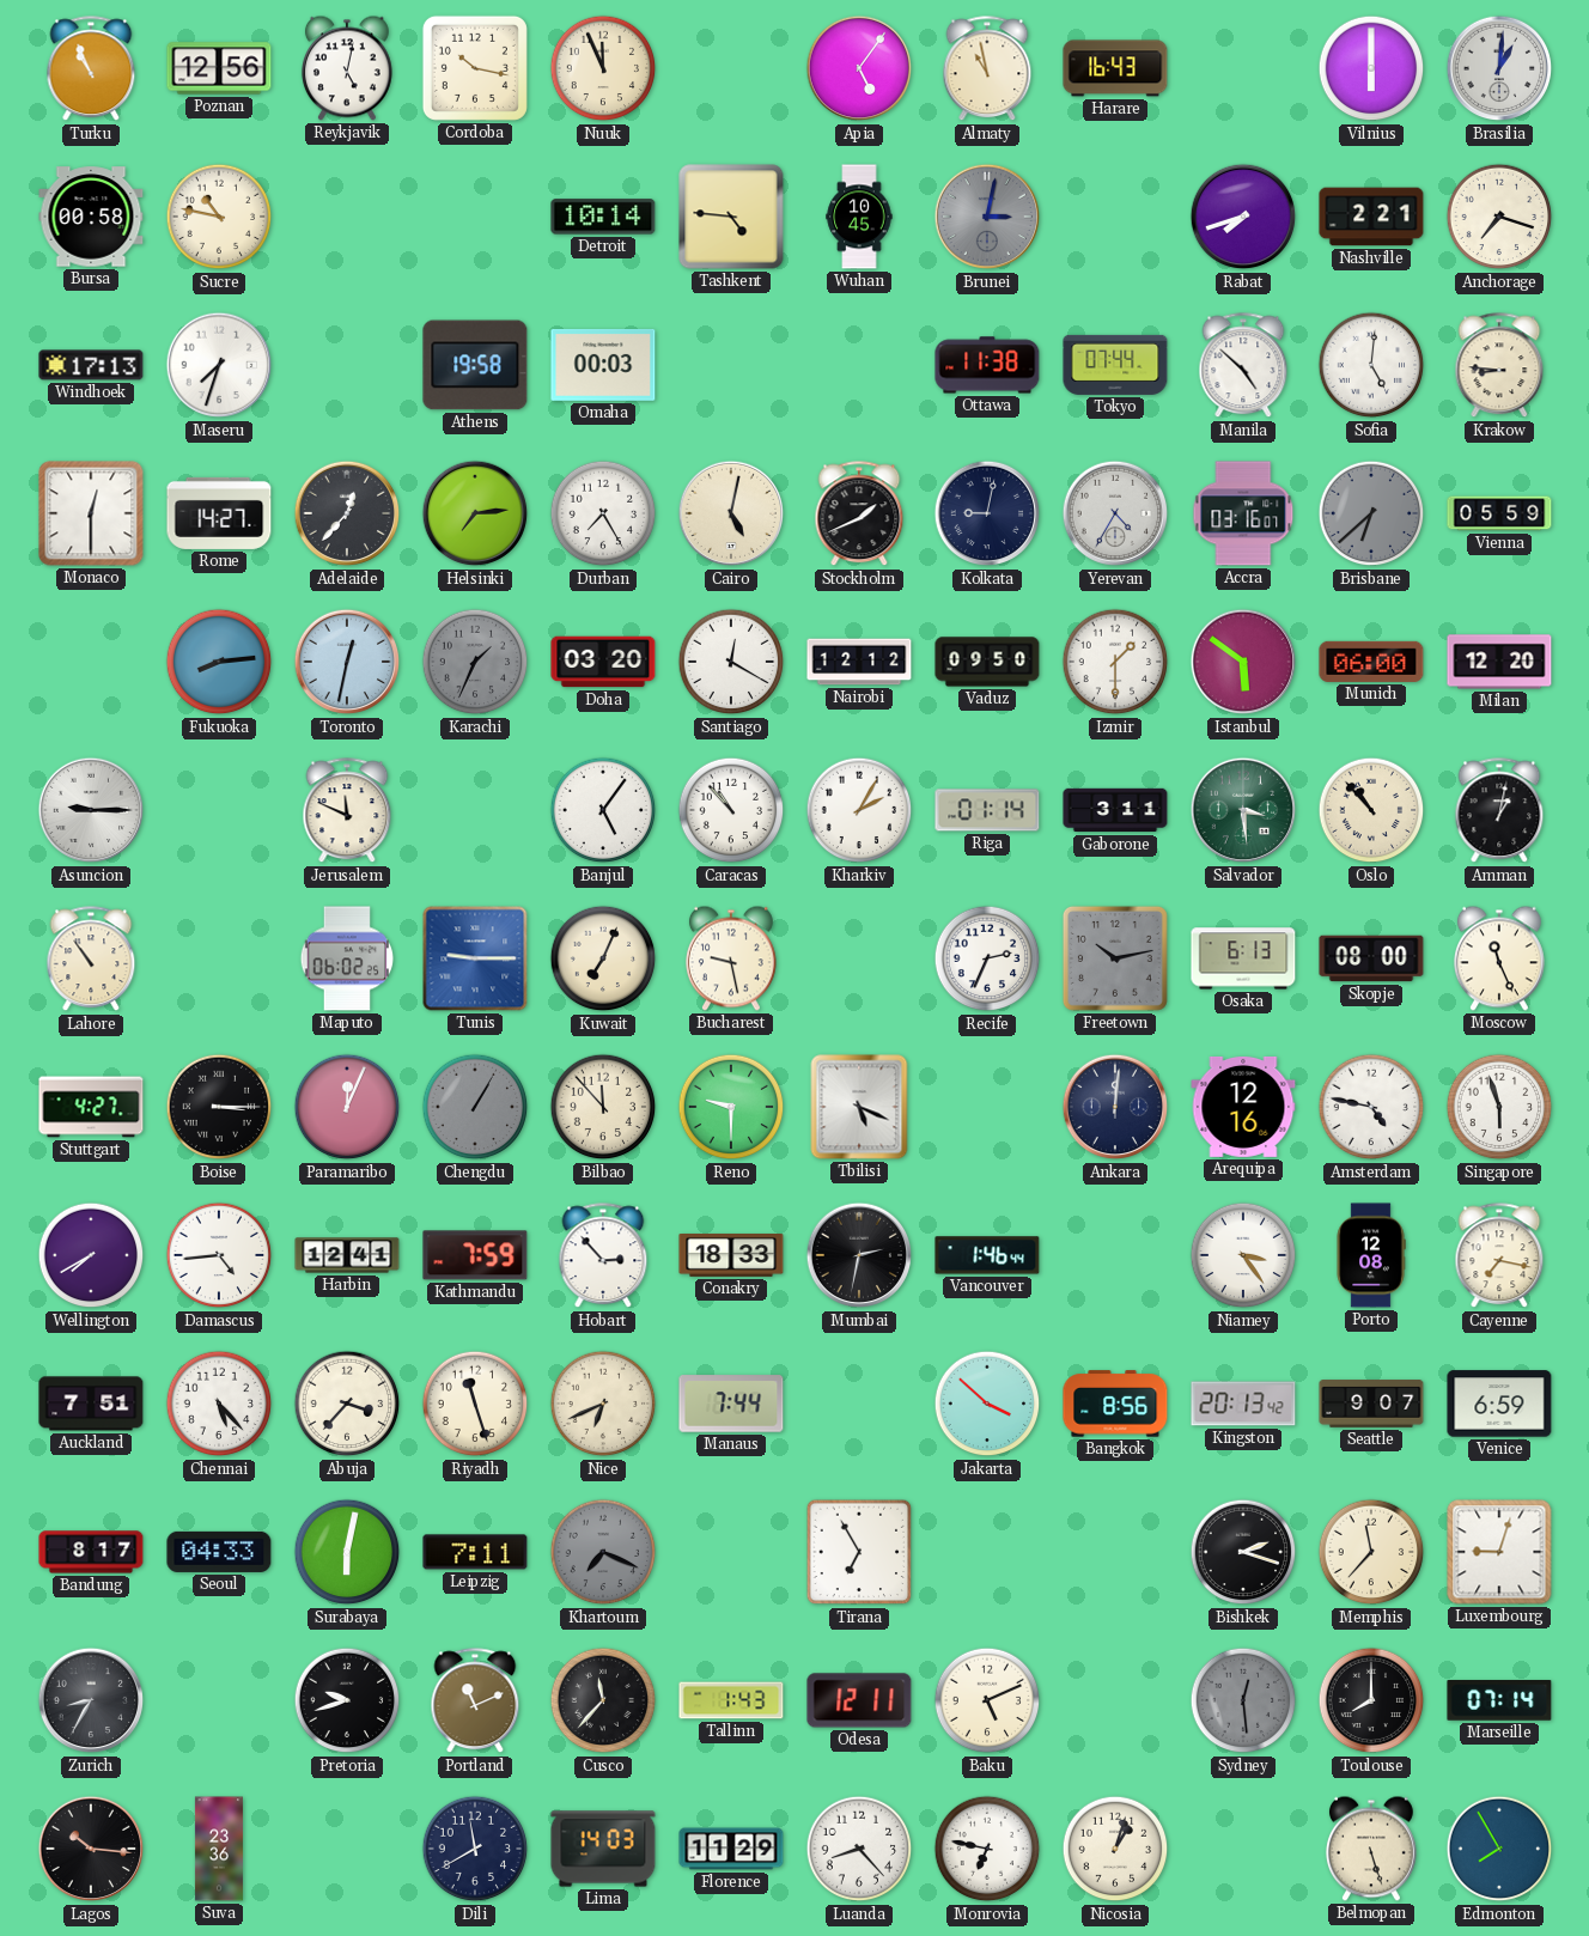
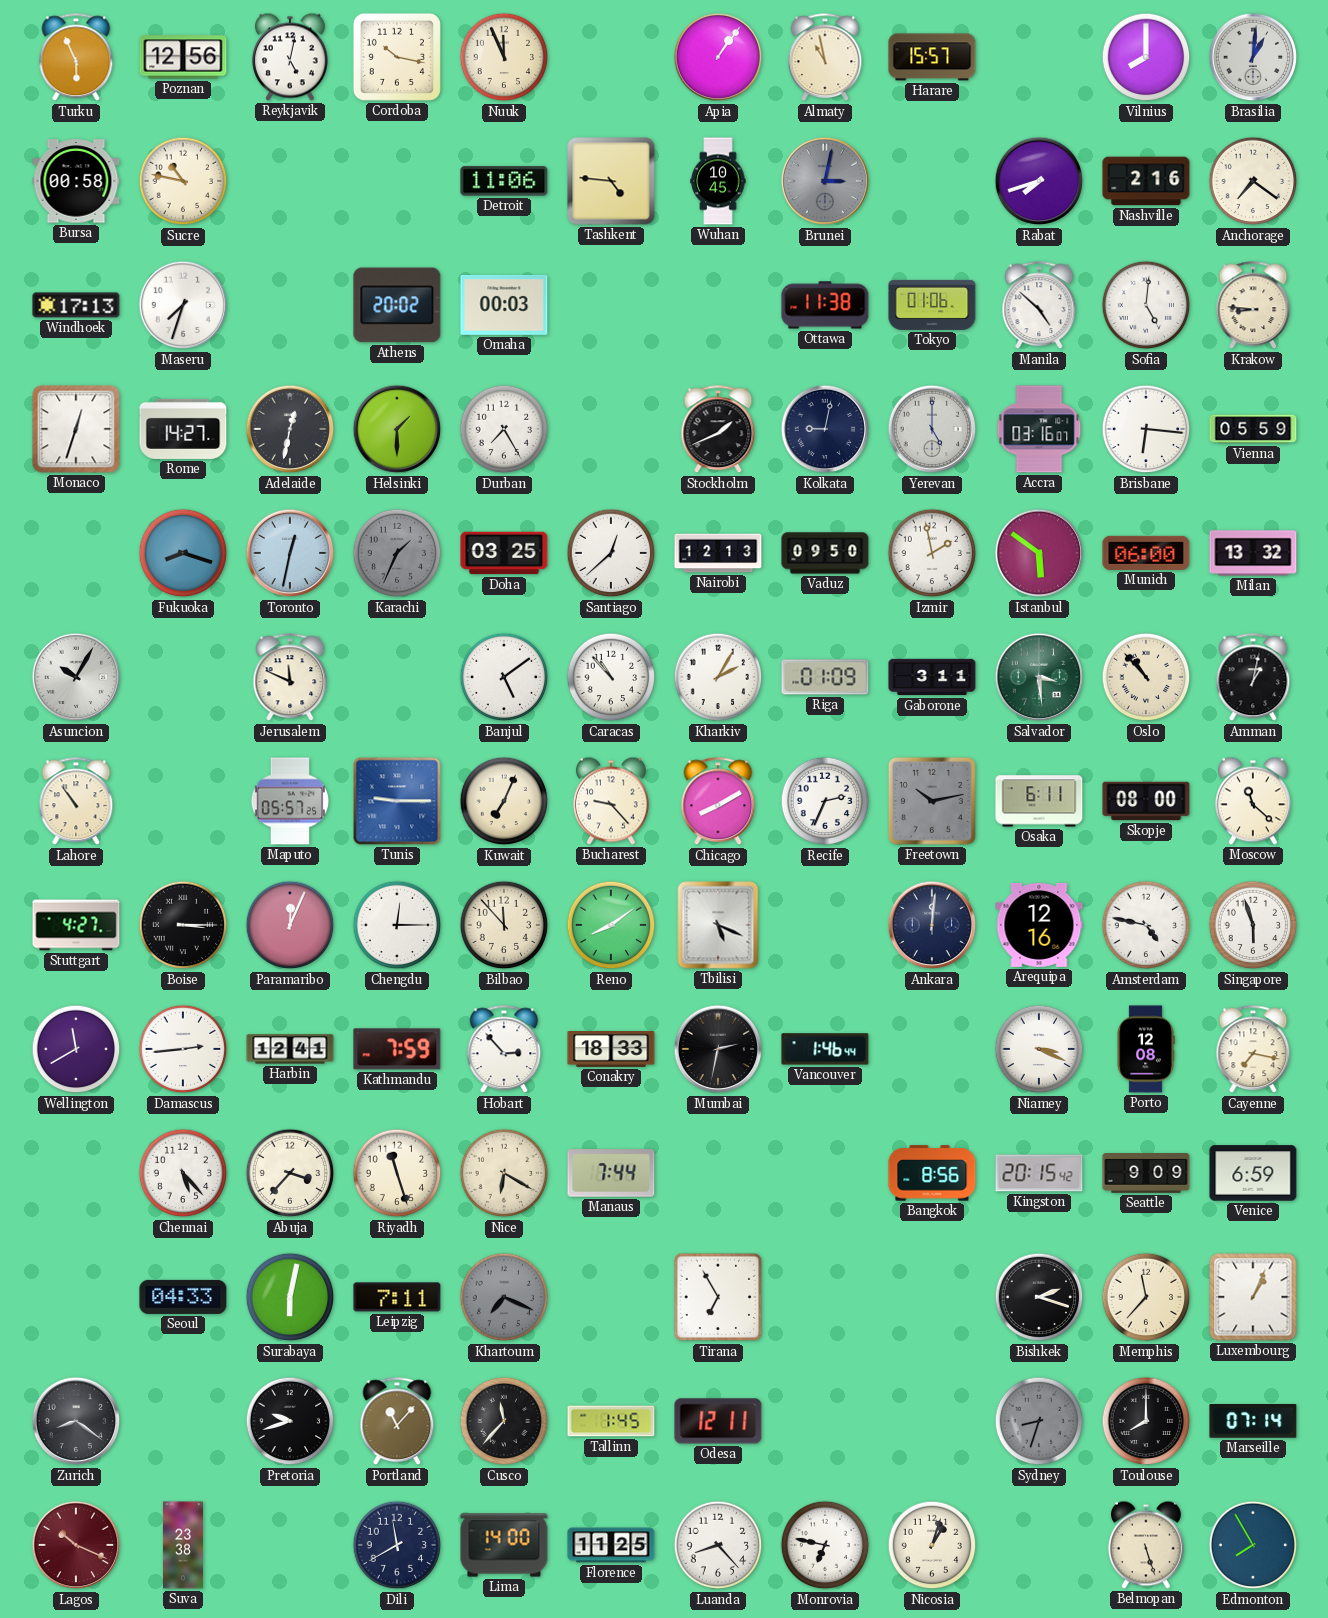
Turku: 10:56 -> 5:56 (76, 58)
Apia: 5:06 -> 1:06 (718, 57)
Harare: 16:43 -> 15:57 (932, 57)
Vilnius: 6:00 -> 8:00 (1146, 57)
Detroit: 10:14 -> 11:06 (504, 181)
Nashville: 2:21 -> 2:16 (1146, 181)
Anchorage: 7:18 -> 7:21 (1253, 181)
Athens: 19:58 -> 20:02 (397, 305)
Tokyo: 07:44 -> 01:06 (932, 305)
Monaco: 12:30 -> 12:33 (76, 429)
Adelaide: 12:37 -> 12:32 (290, 429)
Helsinki: 7:14 -> 1:30 (397, 429)
Cairo: 5:02 -> none (731, 513)
Yerevan: 4:35 -> 5:00 (932, 429)
Brisbane: 6:38 -> 6:16 (1146, 429)
Brisbane dial: grey -> white (1146, 429)
Fukuoka: 8:14 -> 8:18 (183, 553)
Doha: 03:20 -> 03:25 (504, 553)
Santiago: 12:20 -> 12:38 (611, 553)
Nairobi: 12:12 -> 12:13 (718, 553)
Izmir: 1:30 -> 1:58 (932, 553)
Milan: 12:20 -> 13:32 (1253, 553)
Asuncion: 9:15 -> 10:05 (76, 677)
Banjul: 5:06 -> 5:09 (504, 677)
Riga: 01:14 -> 01:09 (825, 677)
Maputo: 06:02 -> 05:57 (290, 801)
Bucharest: 9:28 -> 9:23 (611, 801)
Chicago: none -> 8:10 (718, 802)
Osaka: 6:13 -> 6:11 (1039, 801)
Moscow: 11:26 -> 11:22 (1253, 801)
Chengdu: 1:05 -> 12:15 (397, 925)
Chengdu dial: grey -> white (397, 925)
Reno: 9:30 -> 8:09 (611, 925)
Wellington: 7:40 -> 11:40 (76, 1049)
Damascus: 4:44 -> 2:44 (183, 1049)
Niamey: 3:24 -> 3:19 (1039, 1049)
Auckland: 7:51 -> none (91, 1404)
Nice: 6:41 -> 6:20 (504, 1173)
Jakarta: 3:52 -> none (987, 1404)
Kingston: 20:13 -> 20:15 (1039, 1173)
Seattle: 9:07 -> 9:09 (1146, 1173)
Bandung: 8:17 -> none (91, 1552)
Luxembourg: 9:03 -> 1:04 (1253, 1297)
Zurich: 8:35 -> 8:21 (76, 1421)
Portland: 11:11 -> 11:07 (397, 1422)
Tallinn: 1:43 -> 1:45 (611, 1421)
Baku: 5:11 -> none (987, 1700)
Sydney: 12:29 -> 8:33 (1039, 1421)
Lagos: 10:16 -> 10:19 (76, 1545)
Lagos dial: black -> burgundy (76, 1545)
Suva: 23:36 -> 23:38 (183, 1545)
Lima: 14:03 -> 14:00 (504, 1545)
Florence: 11:29 -> 11:25 (611, 1545)
